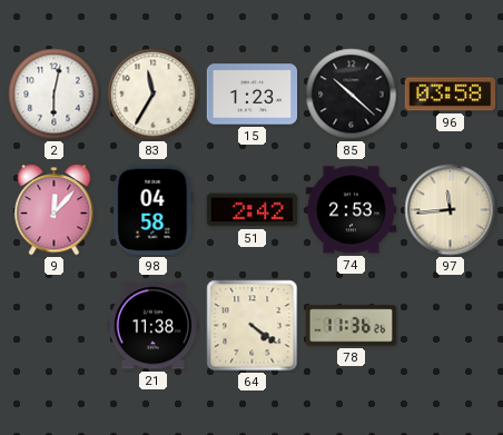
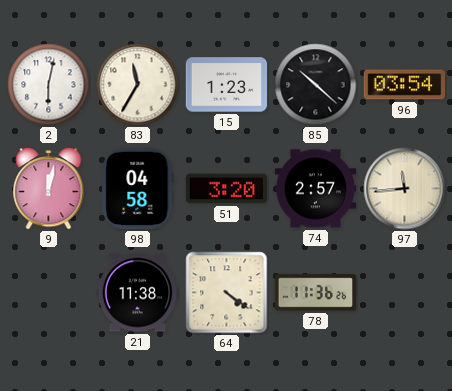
96: 03:58 -> 03:54 (405, 85)
9: 12:07 -> 12:02 (49, 189)
51: 2:42 -> 3:20 (227, 189)
74: 2:53 -> 2:57 (316, 189)
